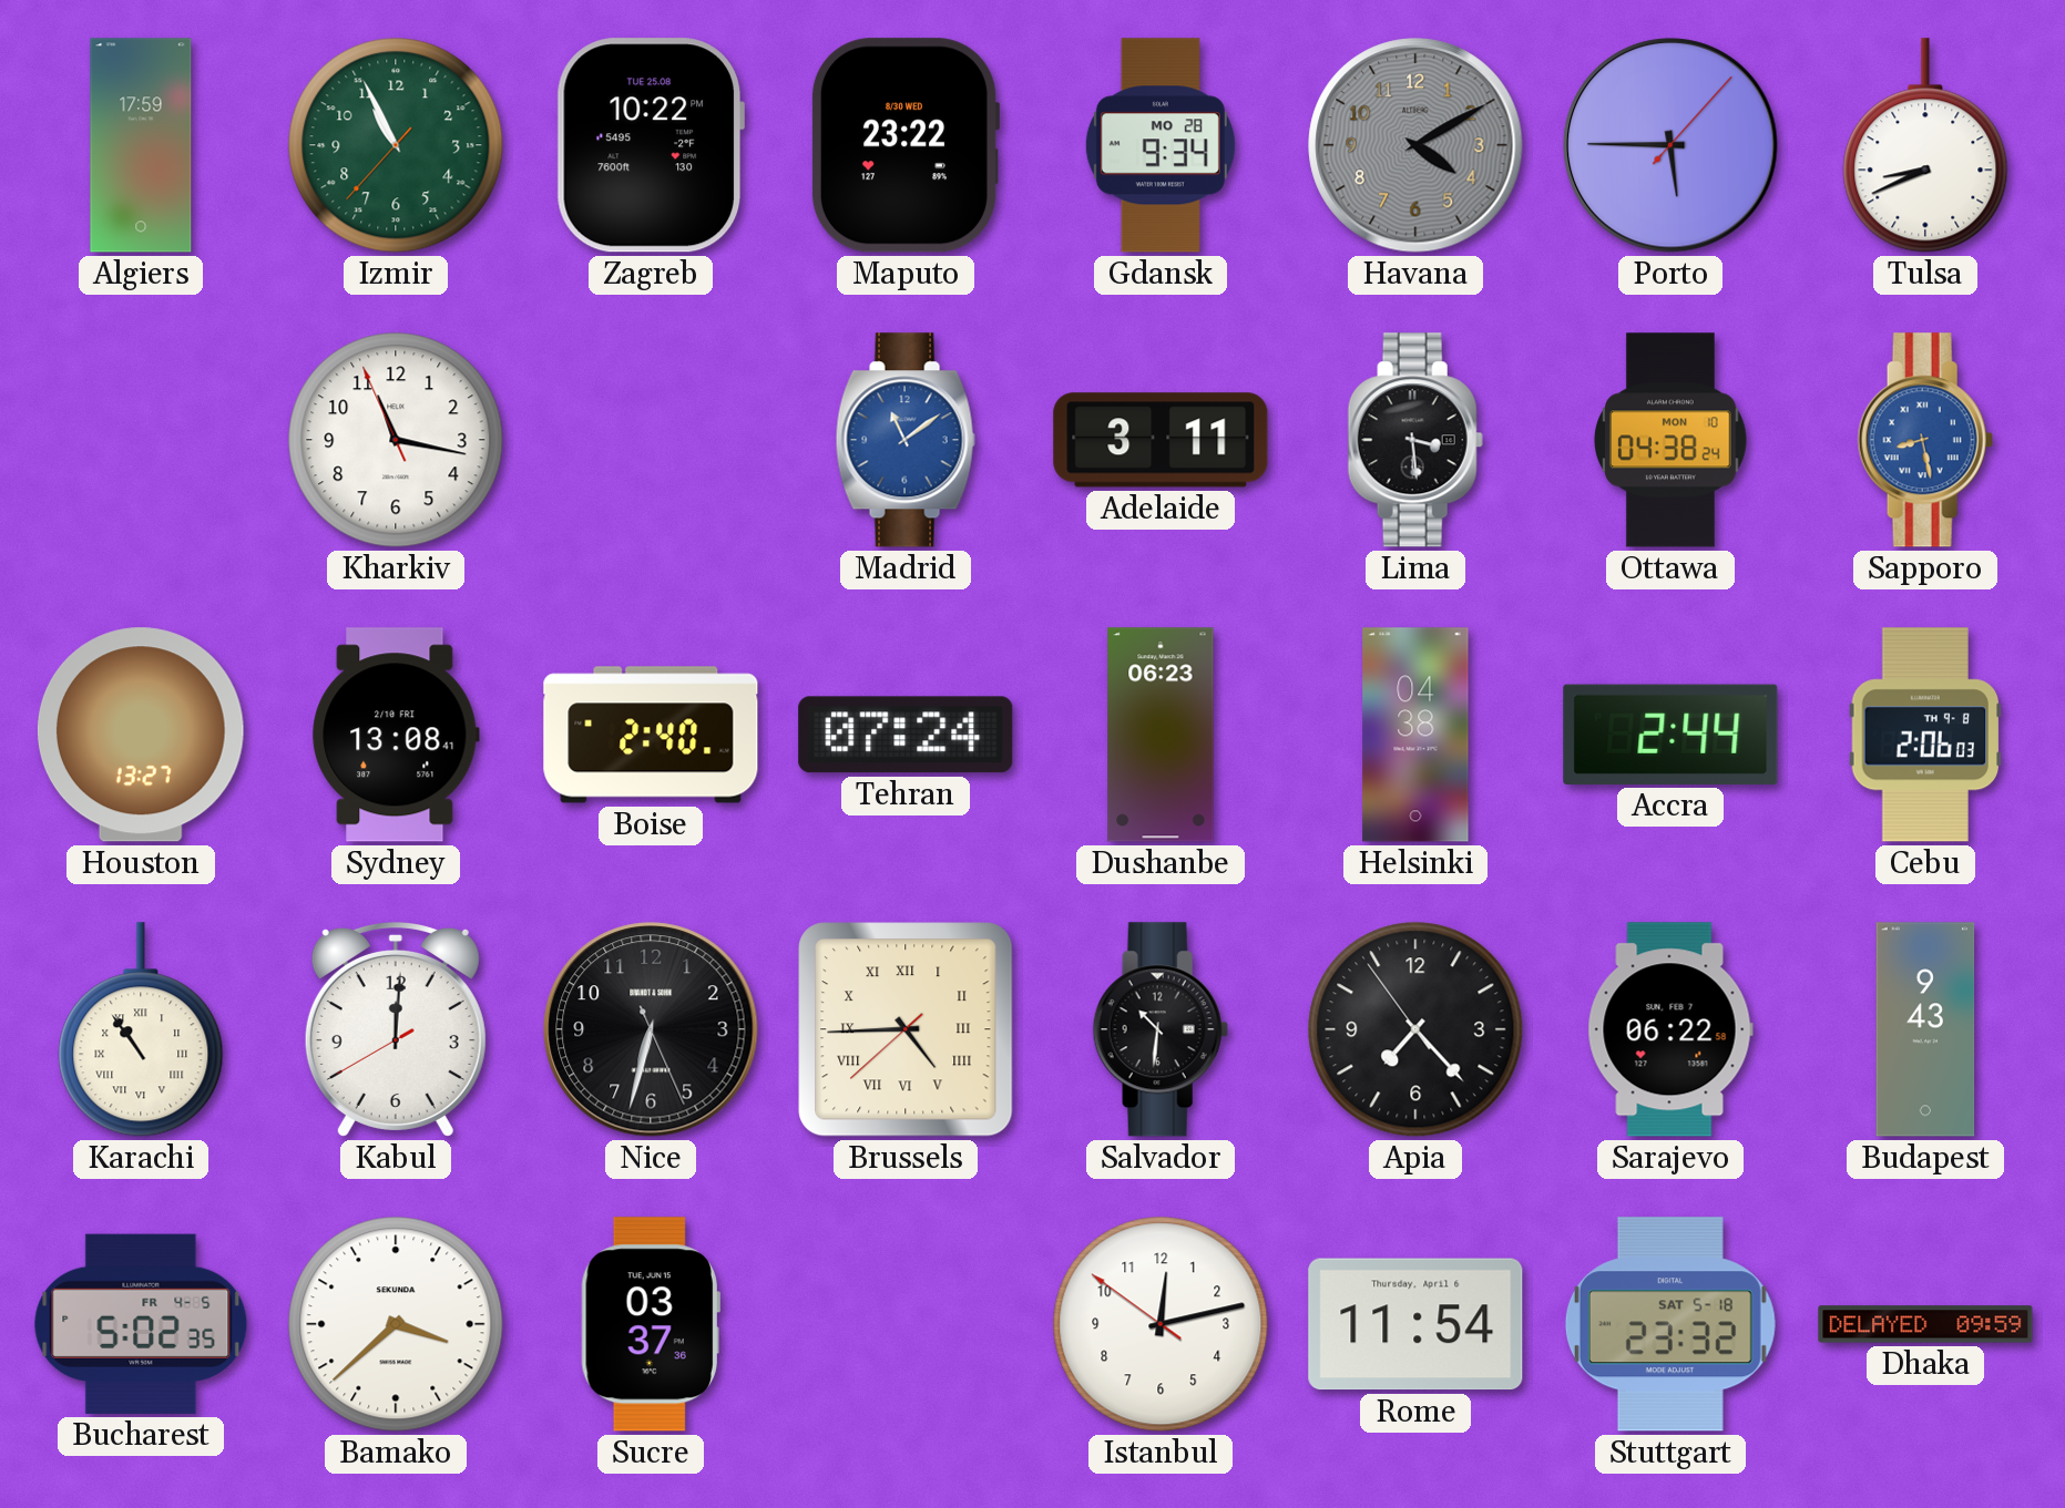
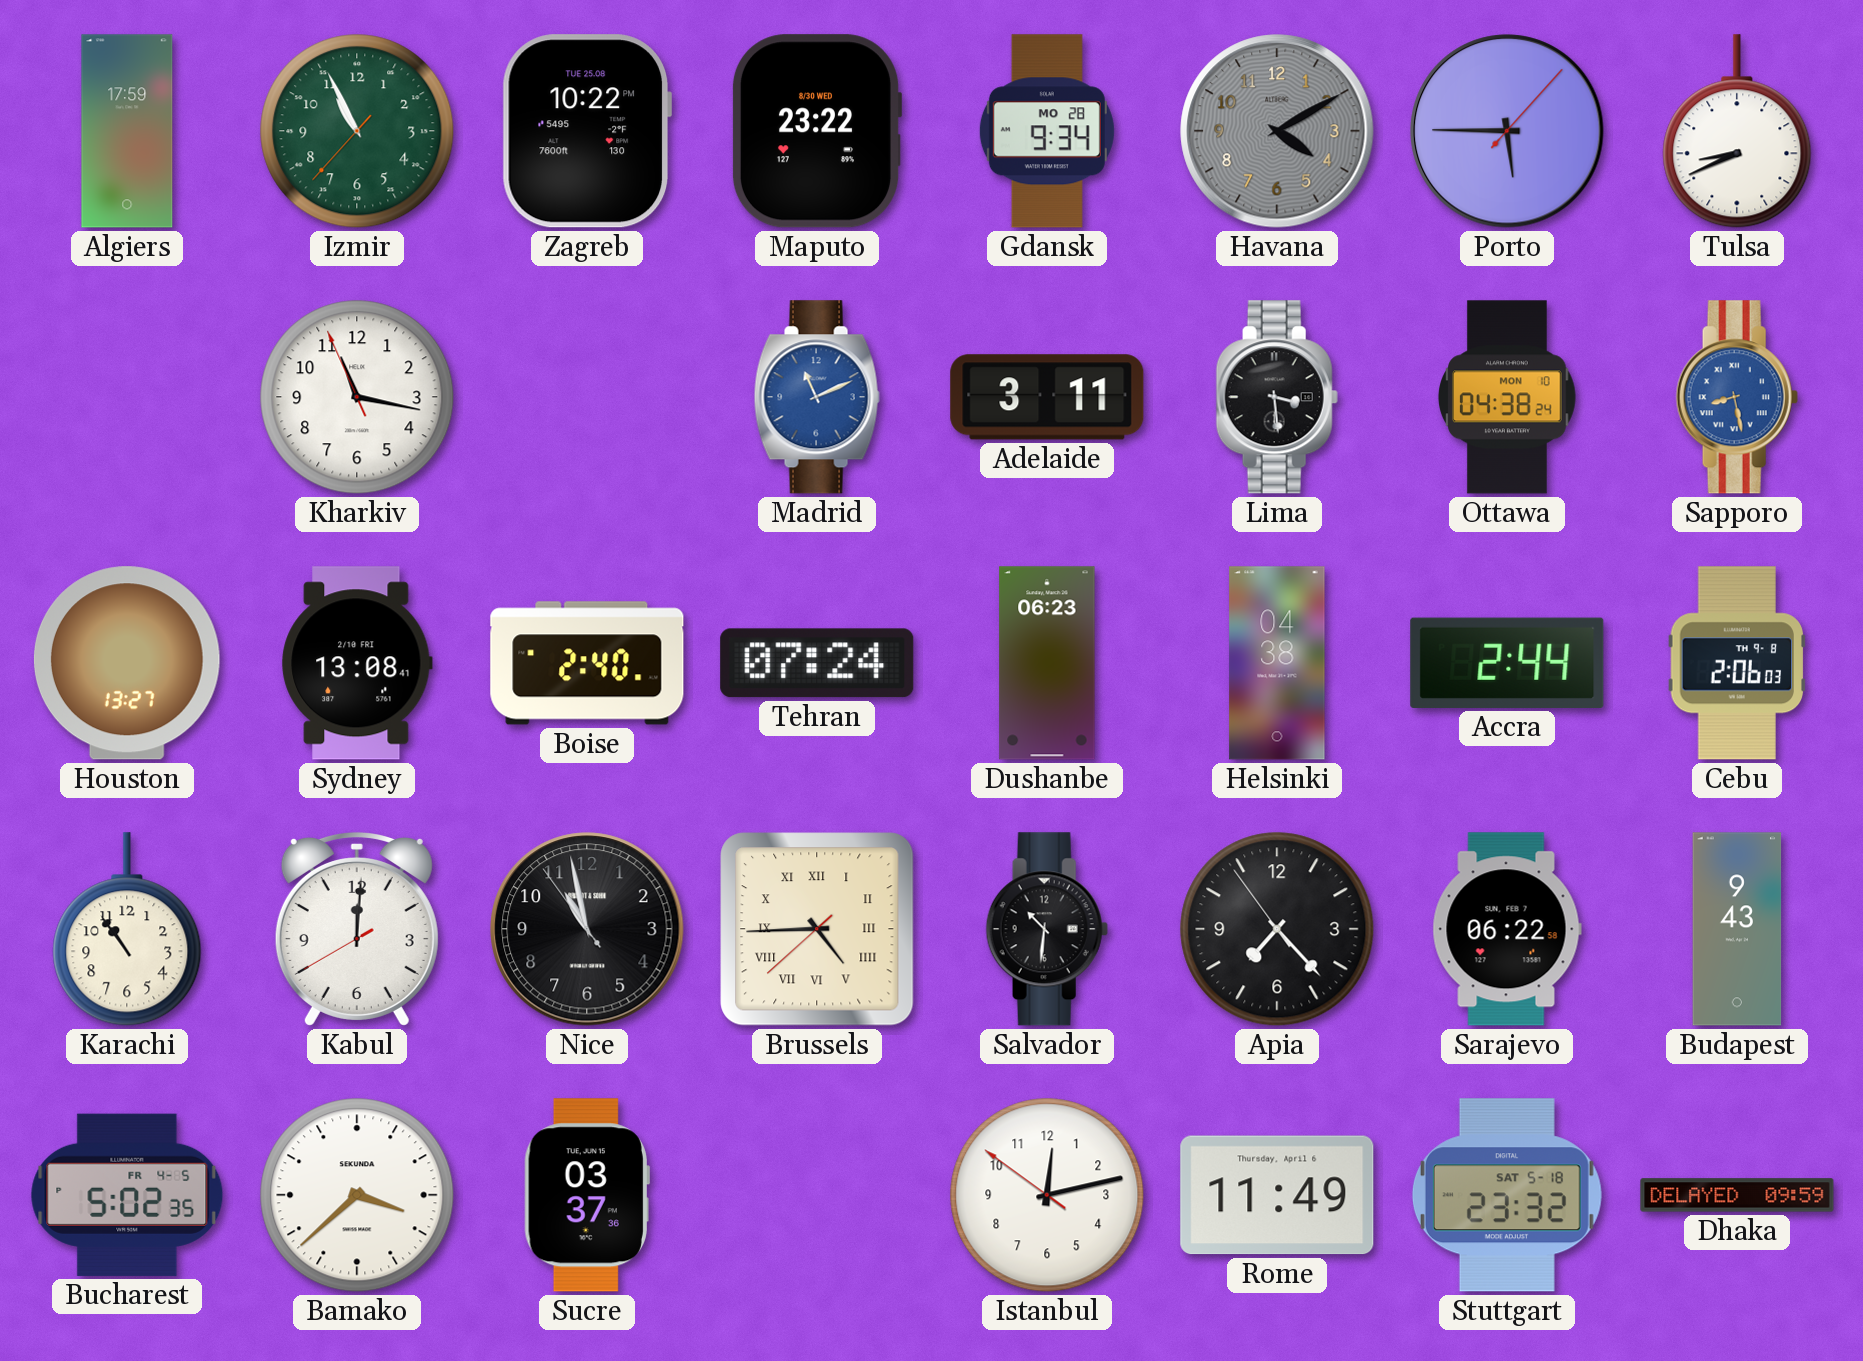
Madrid: 11:09 -> 11:11 (817, 397)
Karachi numerals: Roman -> Arabic (127, 929)
Nice: 6:32 -> 10:57 (587, 929)
Rome: 11:54 -> 11:49 (1277, 1195)
